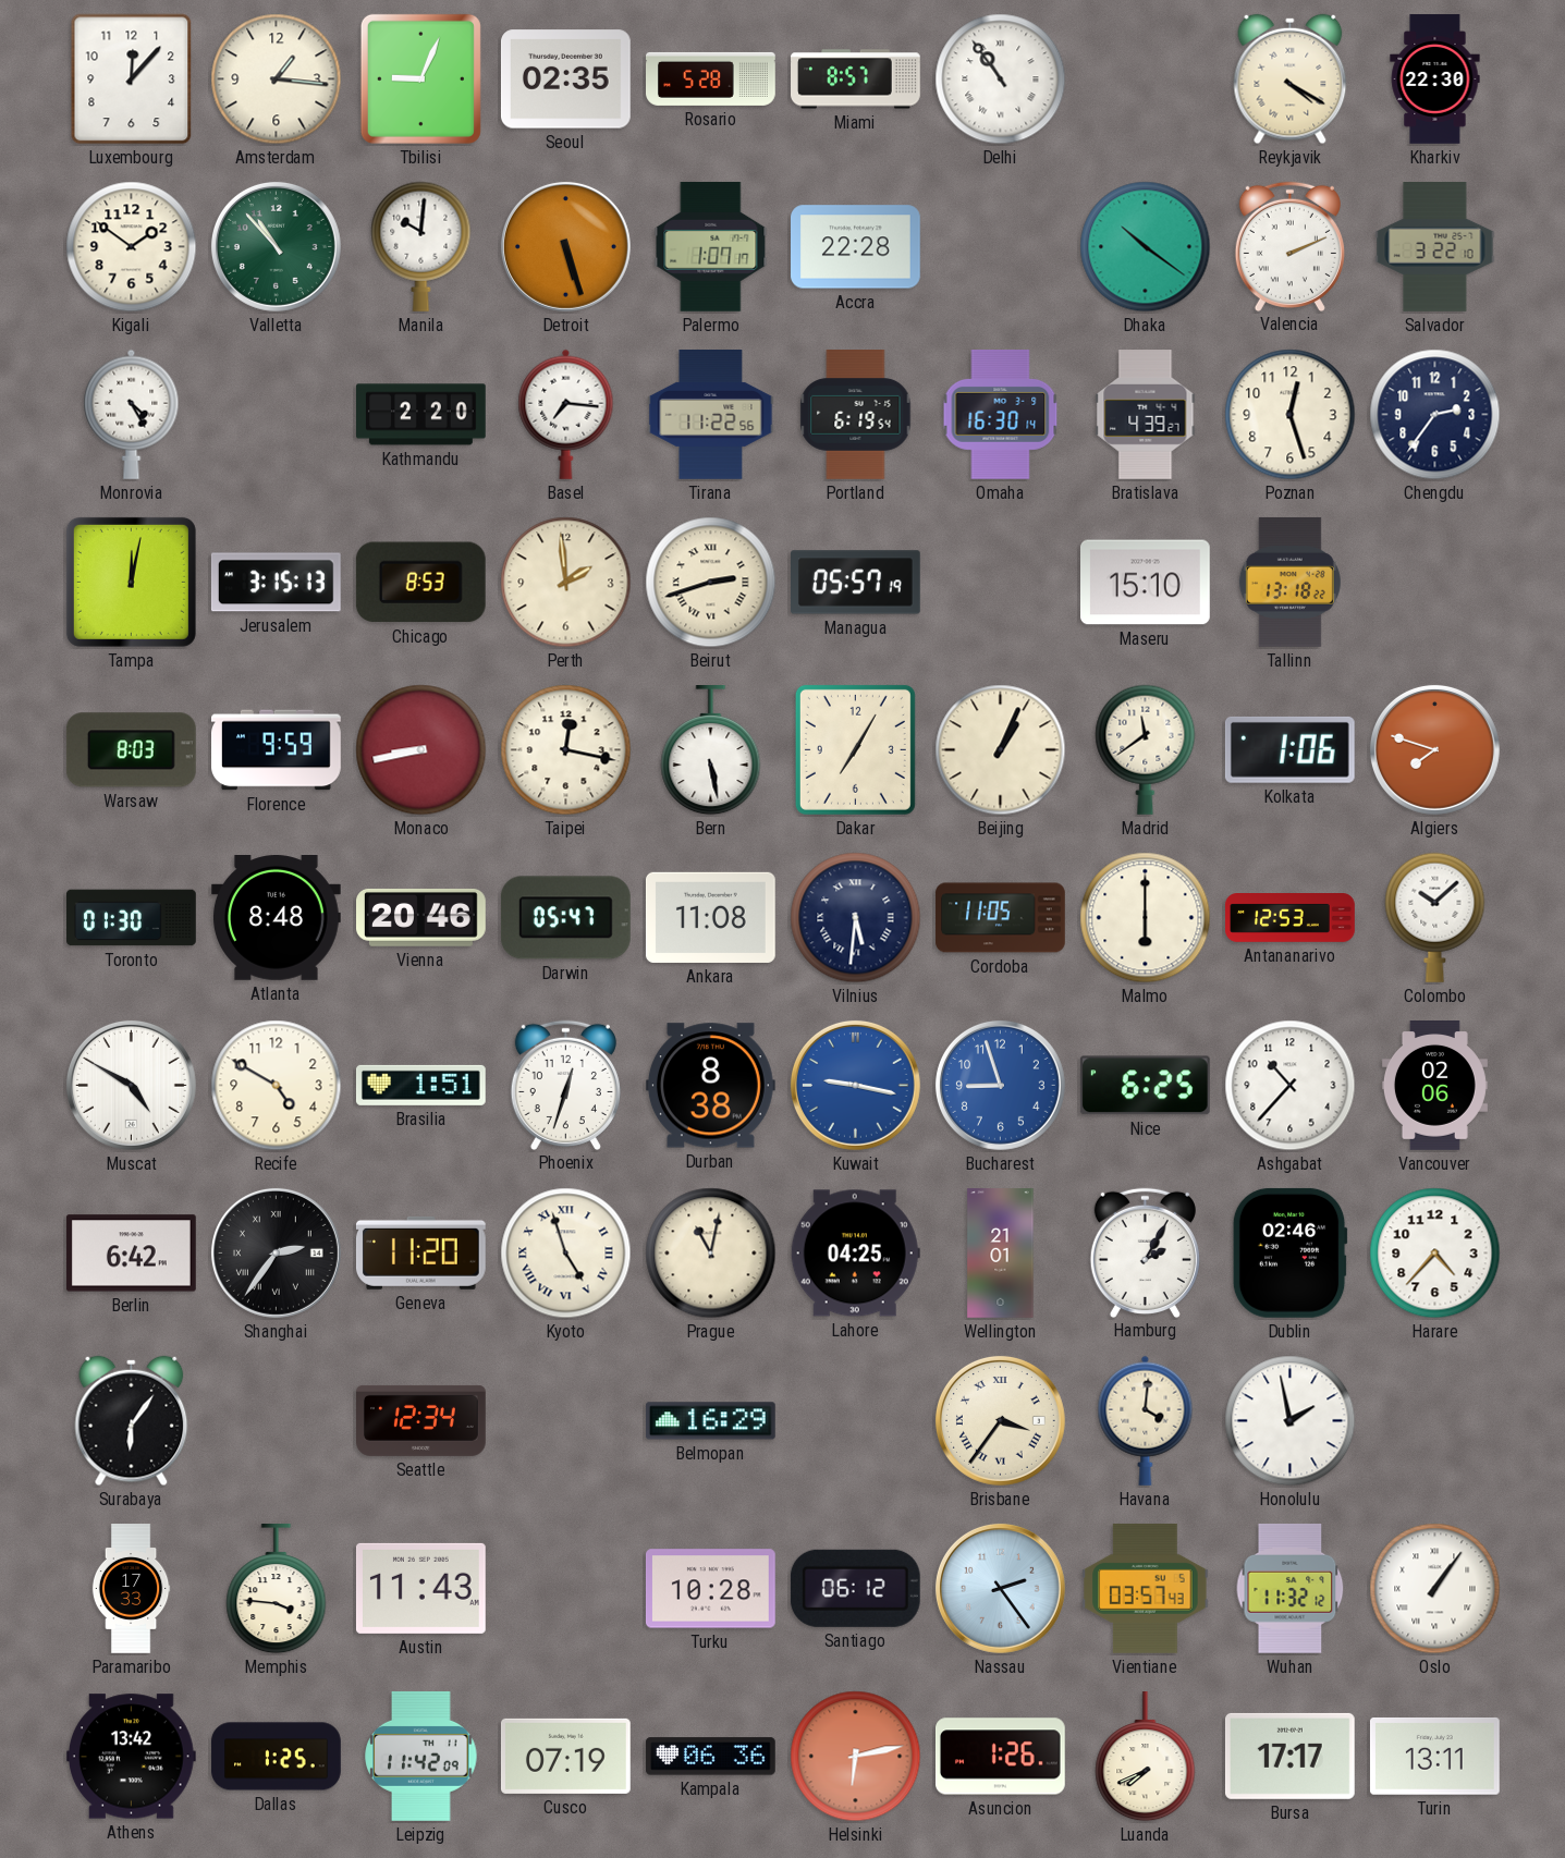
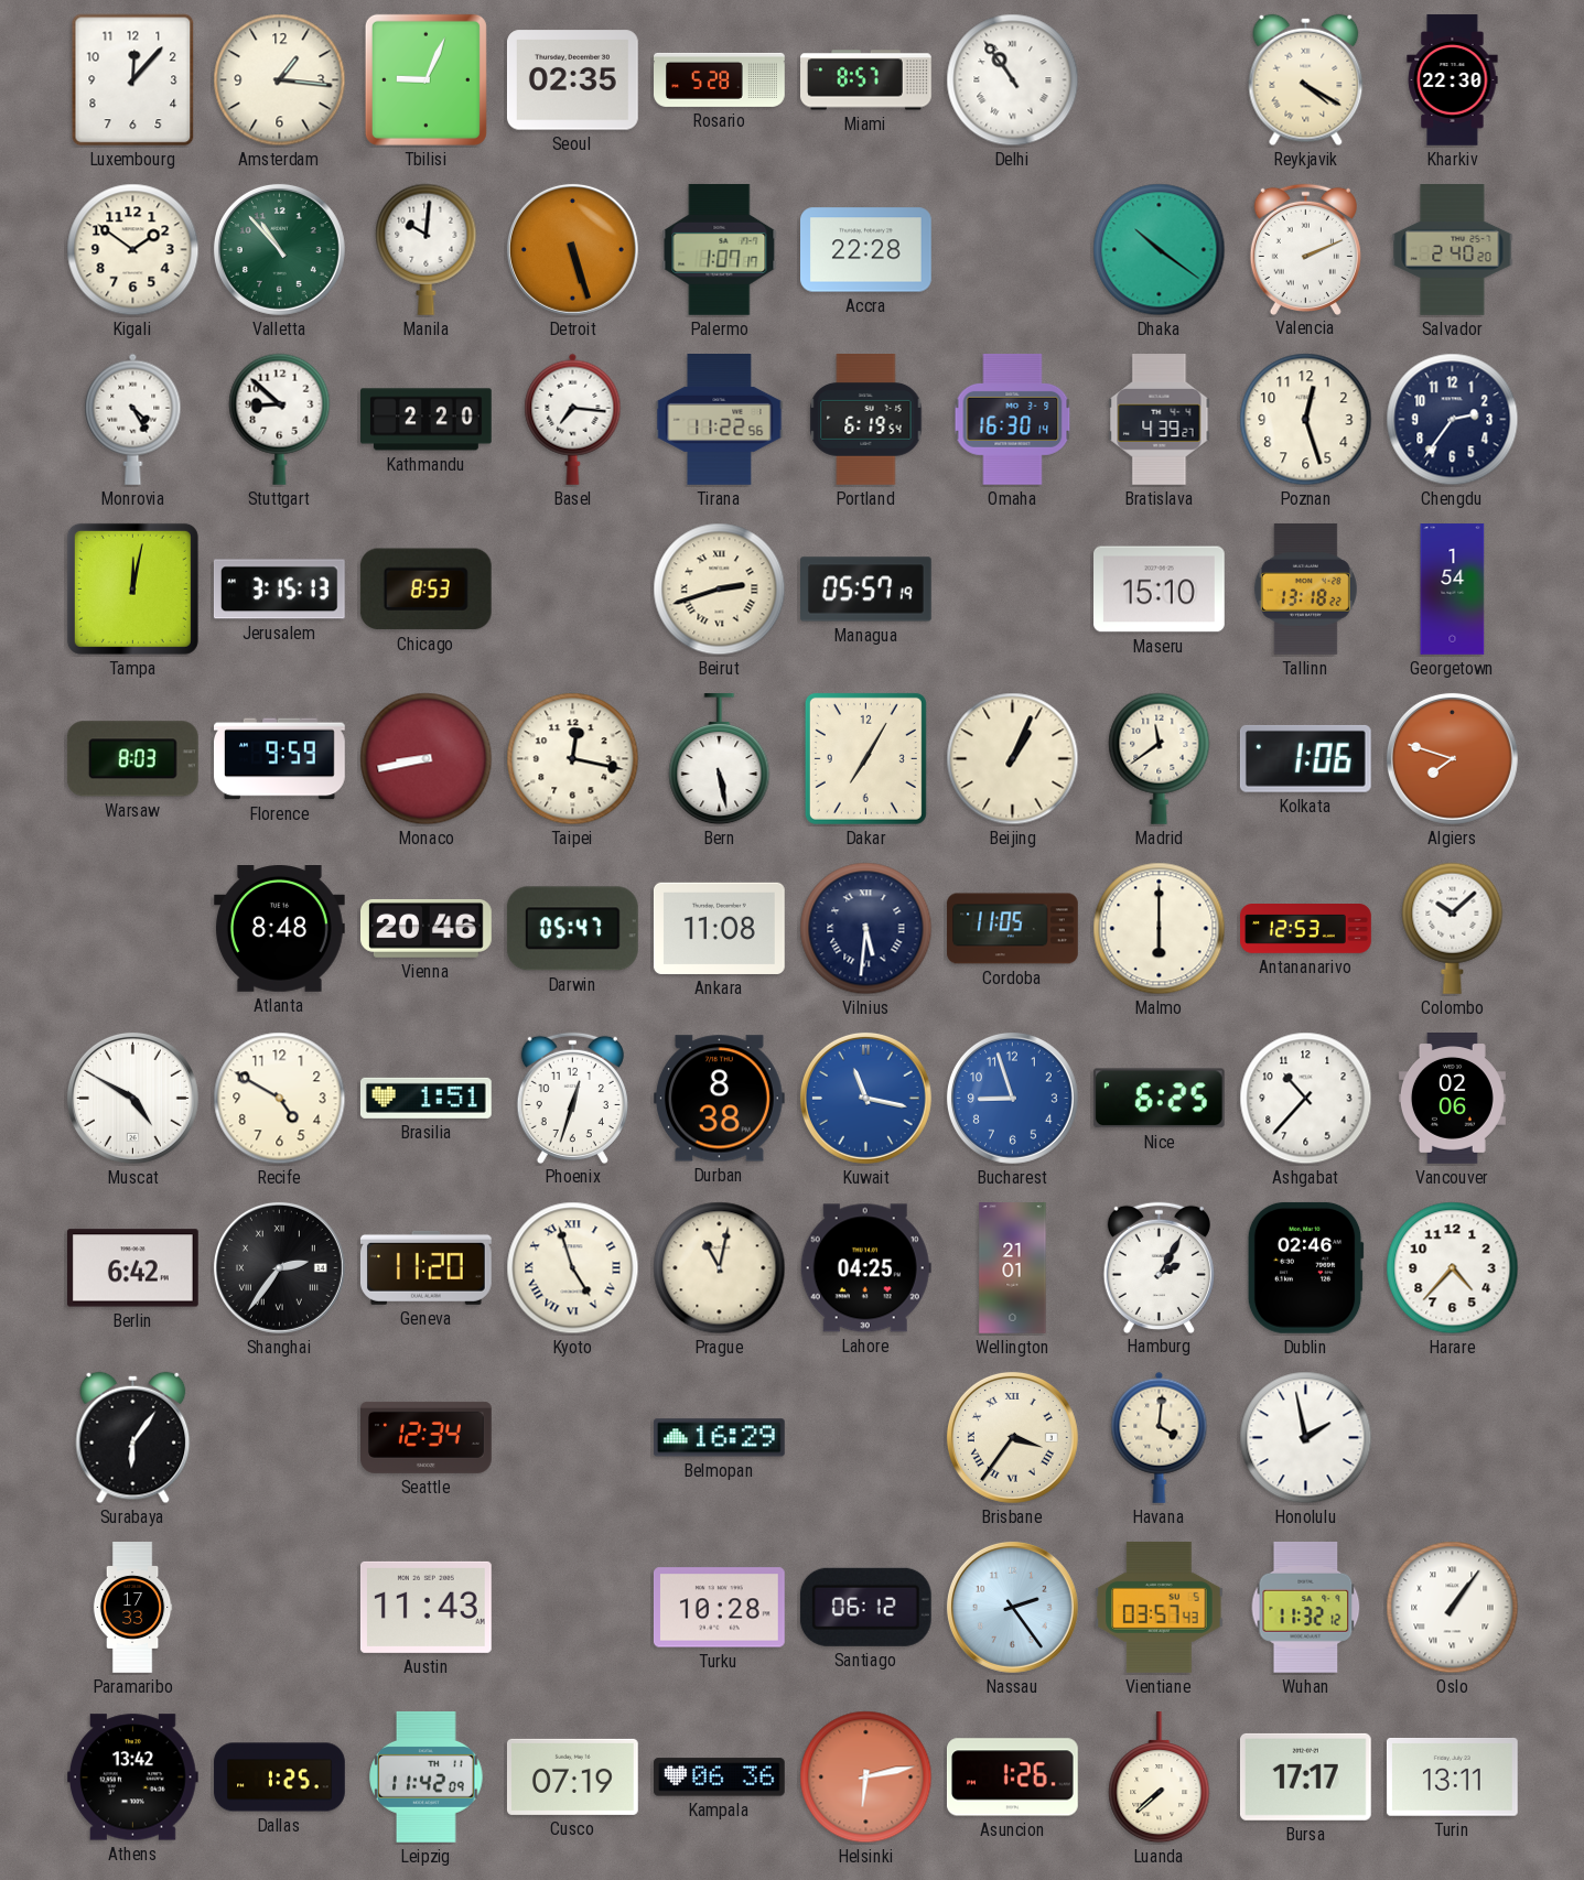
Salvador: 3:22 -> 2:40 (1453, 250)
Stuttgart: none -> 8:52 (280, 419)
Perth: 1:59 -> none (566, 583)
Georgetown: none -> 1:54 (1453, 590)
Toronto: 01:30 -> none (132, 918)
Kuwait: 9:17 -> 11:17 (865, 1098)
Memphis: 3:46 -> none (277, 1590)
Luanda: 7:41 -> 7:38 (1160, 1779)
